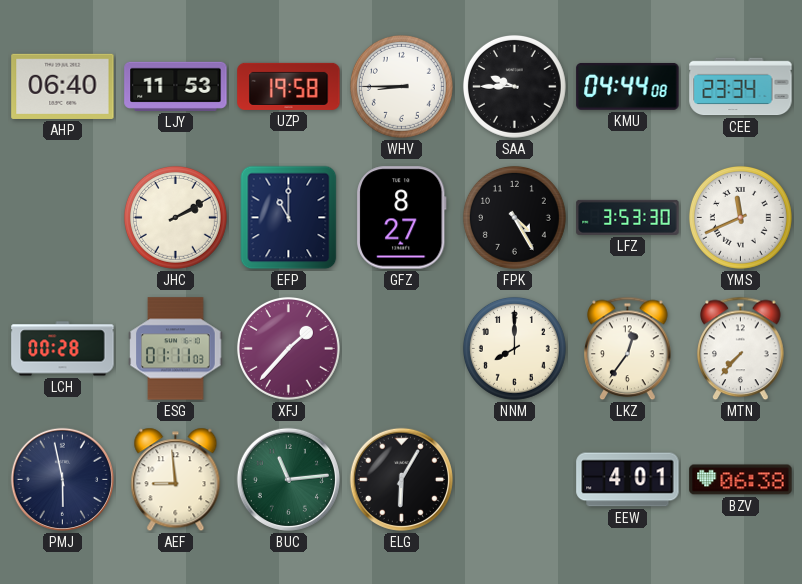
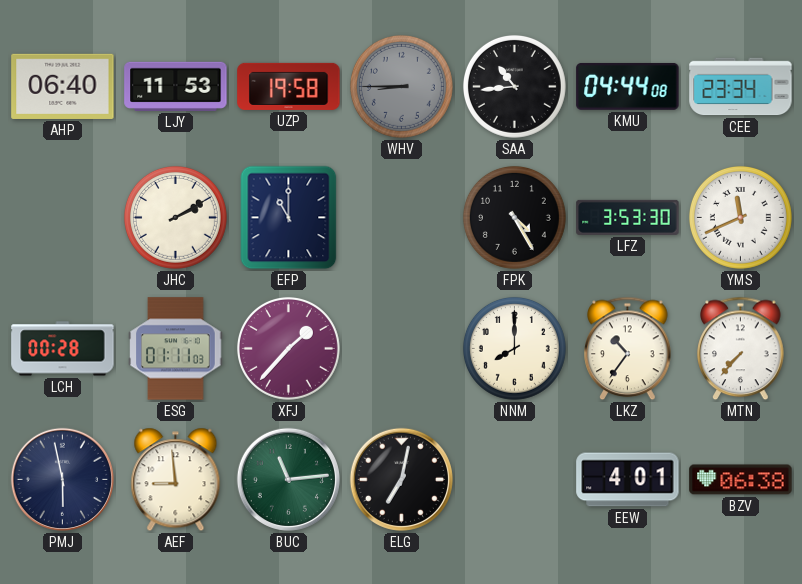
WHV dial: white -> grey (401, 86)
SAA: 9:45 -> 10:44 (514, 86)
GFZ: 8:27 -> none (402, 218)
LKZ: 12:36 -> 10:36 (628, 349)
ELG: 6:05 -> 7:02 (401, 479)
